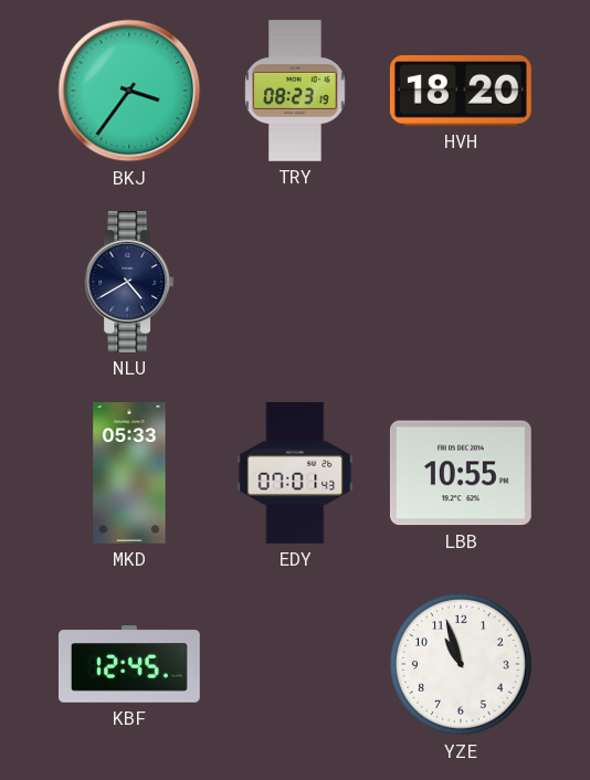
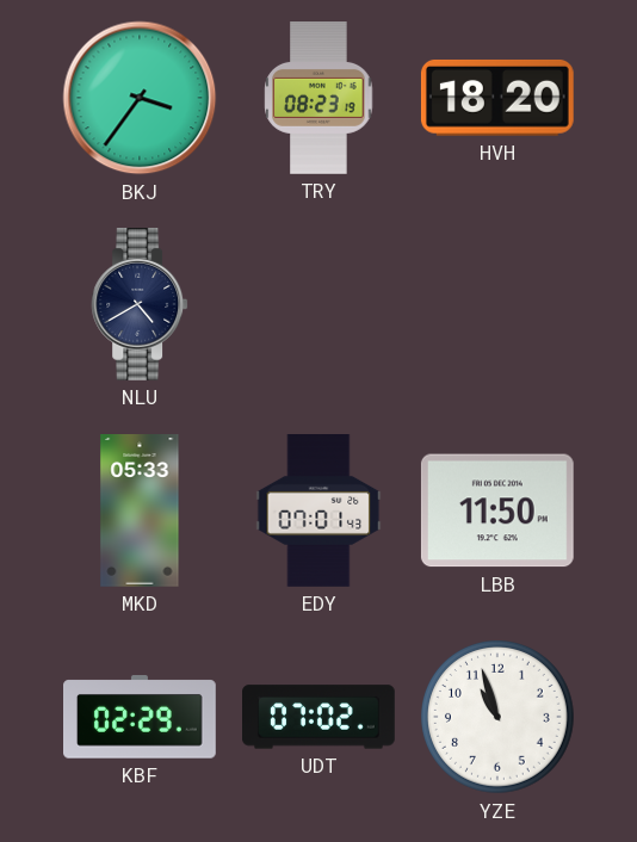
LBB: 10:55 -> 11:50 (497, 510)
KBF: 12:45 -> 02:29 (141, 717)
UDT: none -> 07:02 (320, 717)
